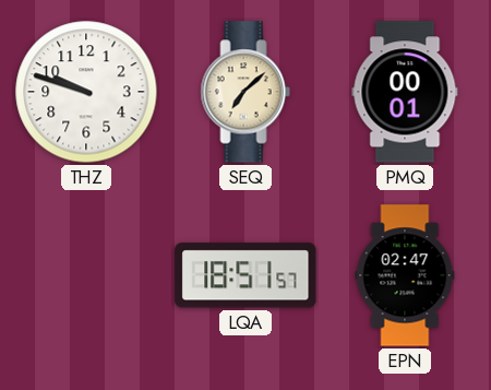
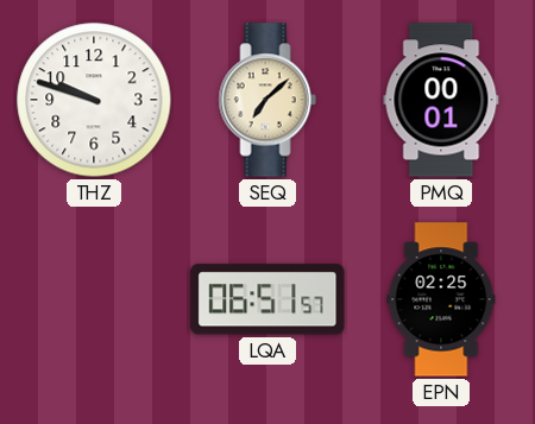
LQA: 18:51 -> 06:51 (267, 299)
EPN: 02:47 -> 02:25 (441, 299)
